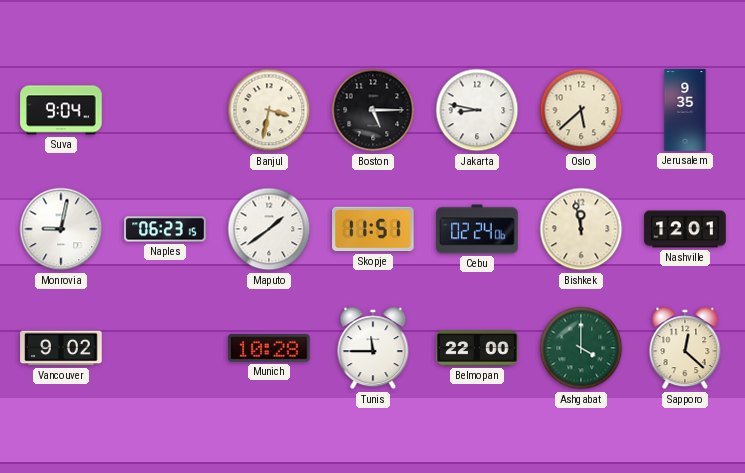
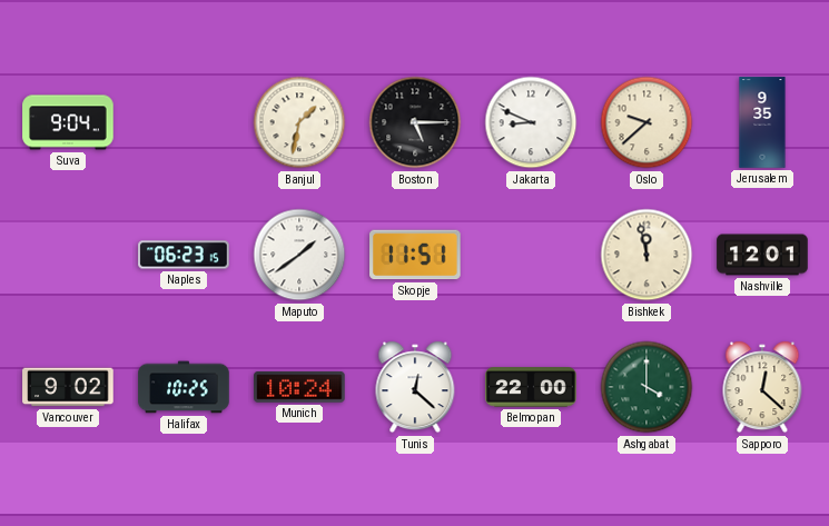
Banjul: 3:32 -> 1:32 (299, 122)
Jakarta: 8:47 -> 8:49 (531, 122)
Oslo: 5:38 -> 9:38 (647, 122)
Monrovia: 9:02 -> none (61, 229)
Cebu: 02:24 -> none (477, 229)
Halifax: none -> 10:25 (184, 387)
Munich: 10:28 -> 10:24 (299, 387)
Tunis: 11:45 -> 12:22 (415, 387)
